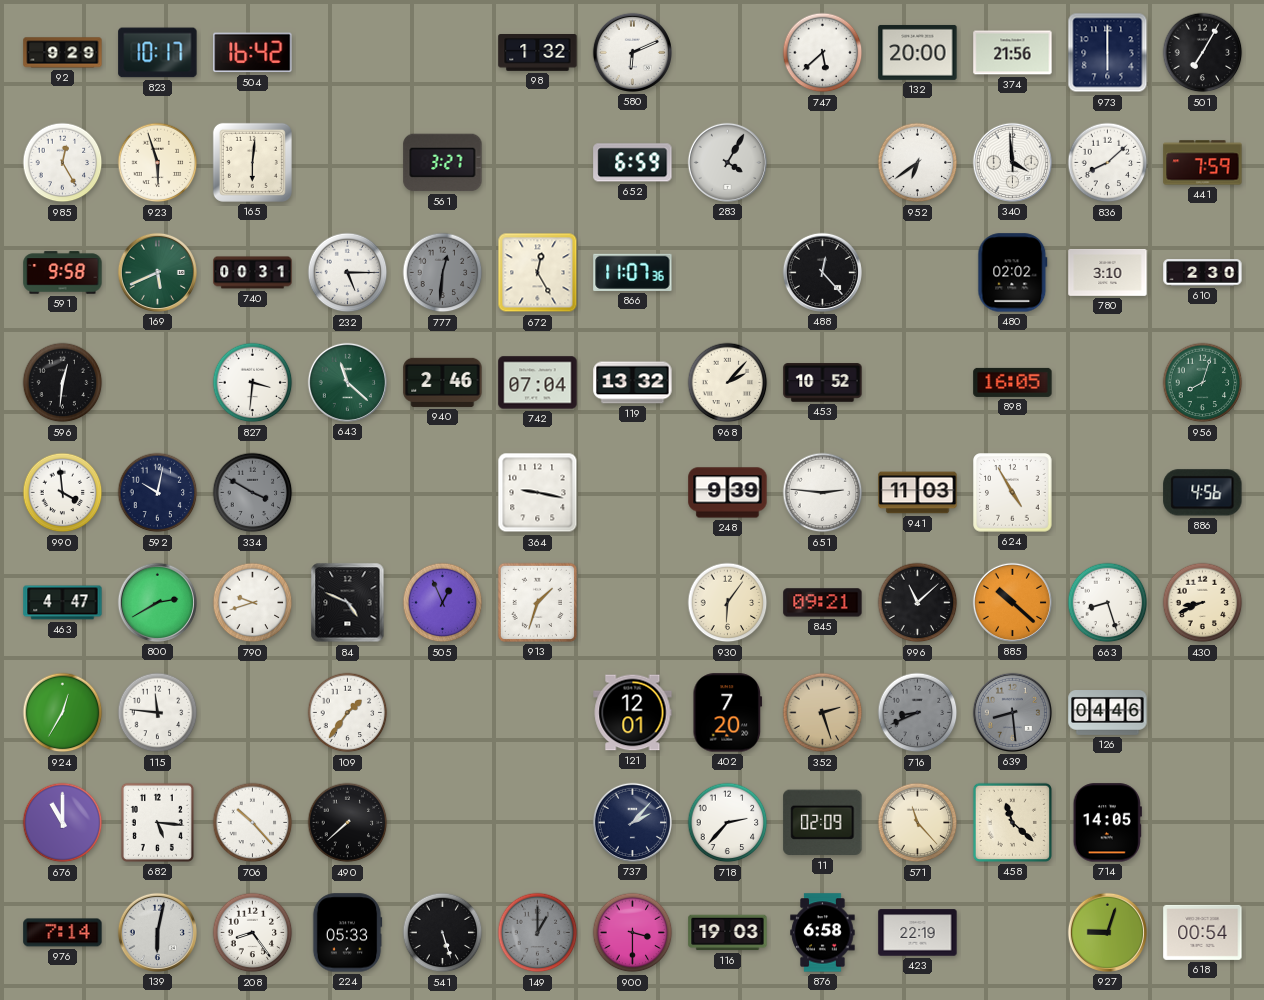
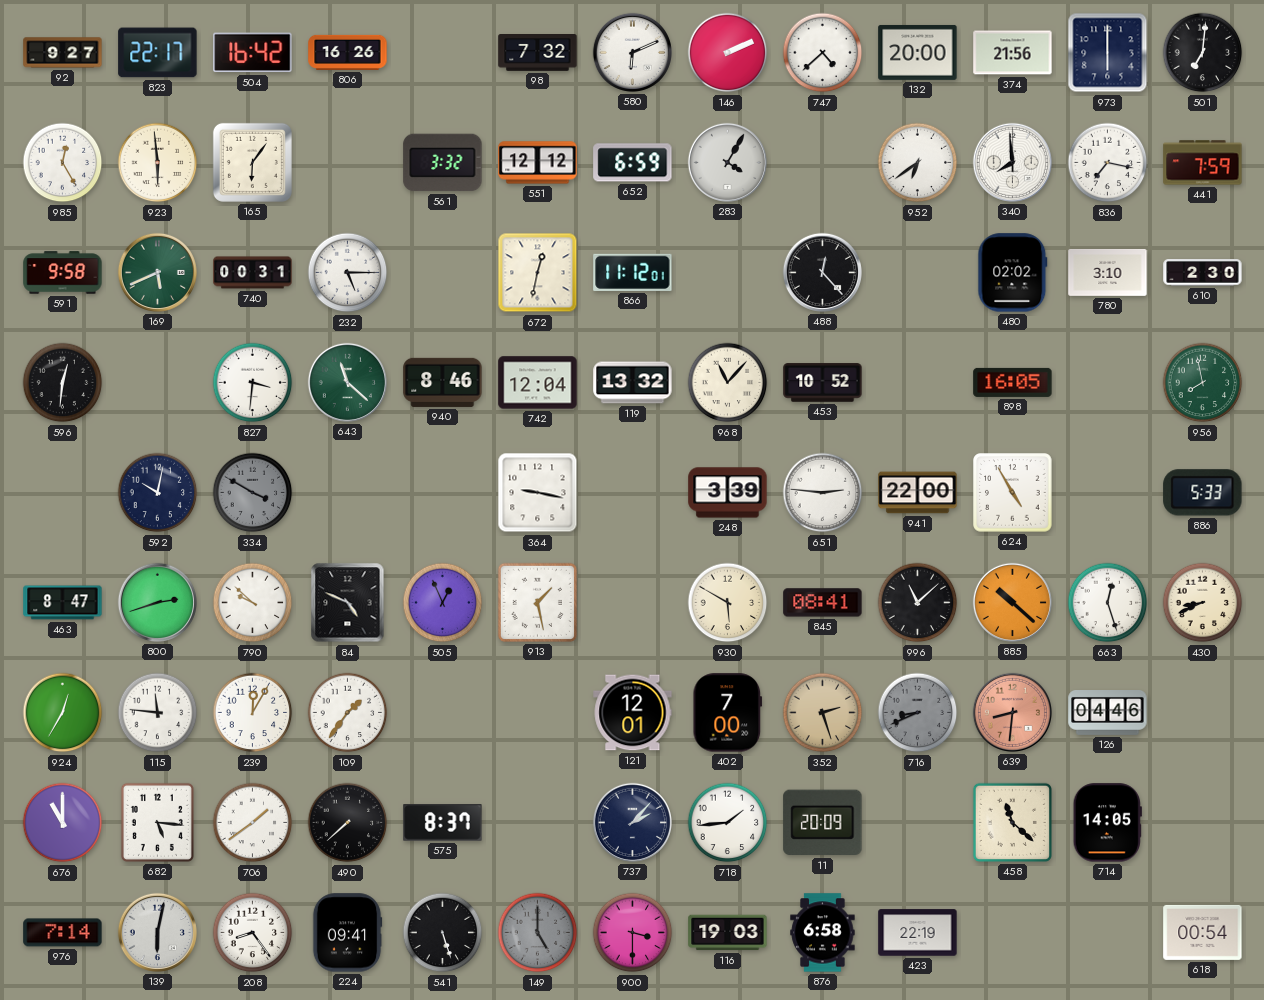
92: 9:29 -> 9:27 (63, 53)
823: 10:17 -> 22:17 (158, 53)
806: none -> 16:26 (348, 52)
98: 1:32 -> 7:32 (538, 53)
146: none -> 2:11 (728, 53)
747: 5:38 -> 4:38 (823, 53)
501: 7:05 -> 7:01 (1203, 53)
923: 5:57 -> 5:59 (158, 163)
165: 6:01 -> 6:06 (252, 162)
561: 3:27 -> 3:32 (443, 163)
551: none -> 12:12 (538, 163)
340: 3:59 -> 7:59 (1012, 162)
836: 8:08 -> 7:17 (1108, 163)
777: 12:31 -> none (443, 273)
672: 12:25 -> 12:32 (538, 273)
866: 11:07 -> 11:12 (633, 272)
940: 2:46 -> 8:46 (443, 382)
742: 07:04 -> 12:04 (538, 383)
968: 2:07 -> 11:07 (728, 383)
956: 8:03 -> 7:58 (1203, 383)
990: 3:59 -> none (63, 493)
248: 9:39 -> 3:39 (728, 493)
941: 11:03 -> 22:00 (918, 493)
886: 4:56 -> 5:33 (1203, 493)
463: 4:47 -> 8:47 (63, 603)
800: 2:40 -> 2:42 (157, 602)
790: 9:42 -> 9:52 (253, 603)
913: 1:33 -> 1:28 (537, 602)
930: 6:06 -> 5:50 (728, 603)
845: 09:21 -> 08:41 (823, 603)
663: 8:27 -> 12:27 (1108, 603)
239: none -> 12:05 (253, 713)
402: 7:20 -> 7:00 (728, 713)
639: 8:29 -> 8:31 (1012, 712)
639 dial: grey -> salmon (1012, 712)
706: 10:23 -> 1:39 (253, 823)
575: none -> 8:37 (443, 823)
718: 2:37 -> 1:44 (728, 823)
11: 02:09 -> 20:09 (823, 823)
571: 11:23 -> none (918, 823)
224: 05:33 -> 09:41 (347, 933)
149: 1:00 -> 5:00 (538, 933)
927: 9:03 -> none (1107, 932)
